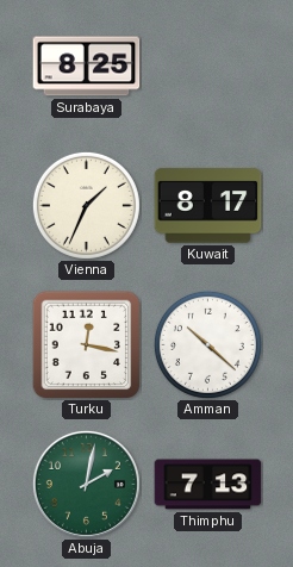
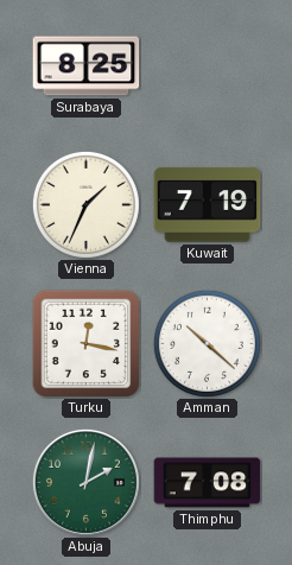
Kuwait: 8:17 -> 7:19 (208, 205)
Thimphu: 7:13 -> 7:08 (208, 483)
